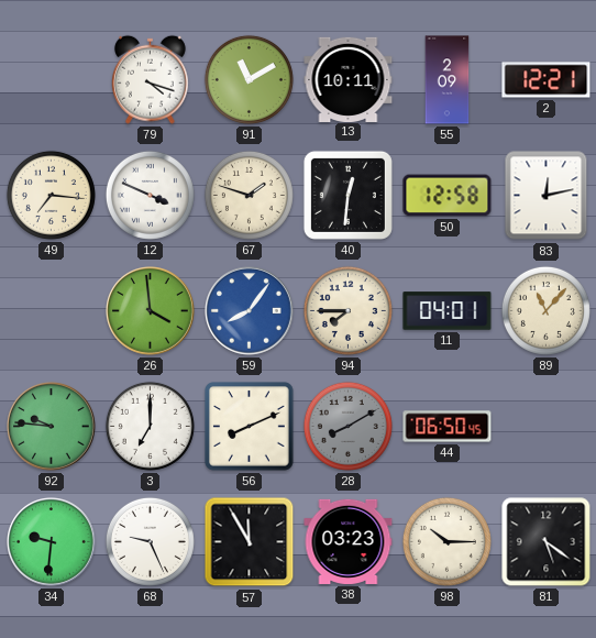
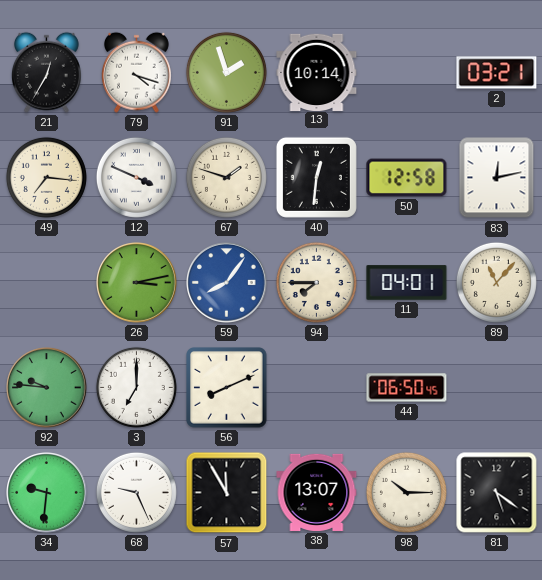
21: none -> 12:35 (46, 72)
91: 11:10 -> 1:57 (226, 72)
13: 10:11 -> 10:14 (317, 72)
55: 2:09 -> none (448, 80)
2: 12:21 -> 03:21 (497, 73)
26: 3:59 -> 3:13 (137, 283)
28: 8:10 -> none (347, 426)
38: 03:23 -> 13:07 (317, 492)
